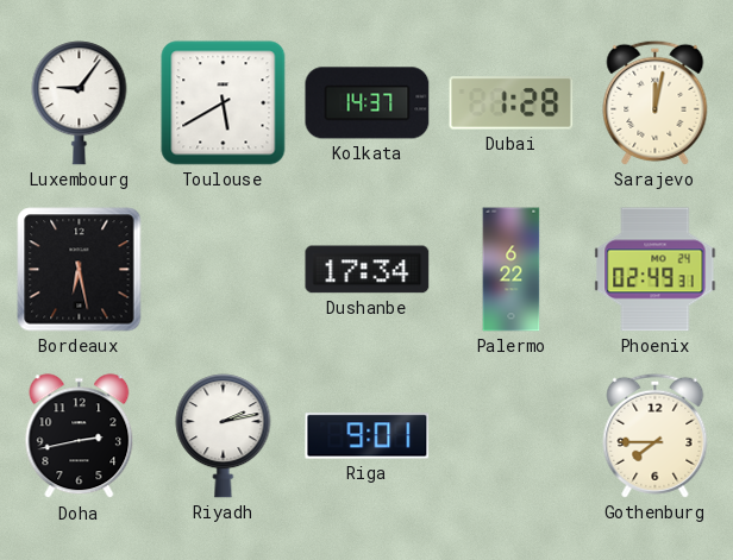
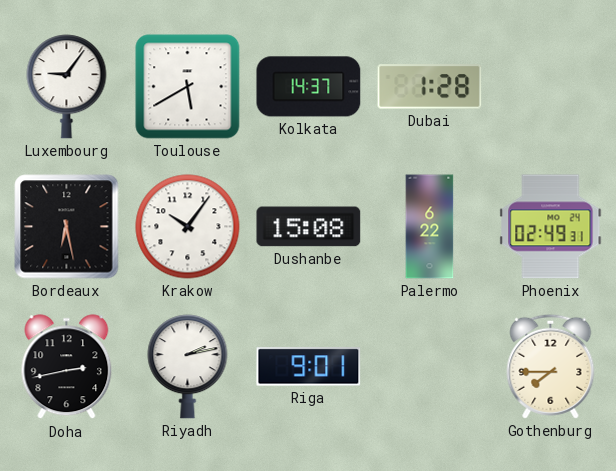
Sarajevo: 12:02 -> none (656, 102)
Krakow: none -> 10:06 (188, 227)
Dushanbe: 17:34 -> 15:08 (309, 227)
